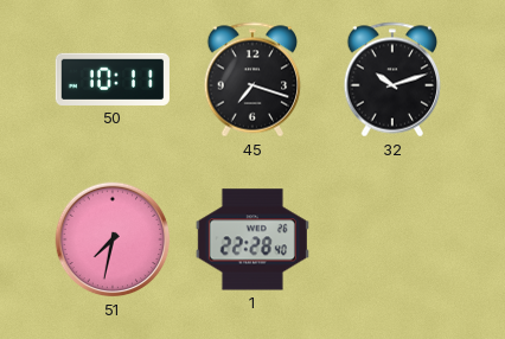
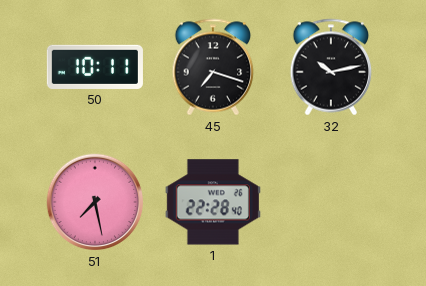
32: 10:12 -> 10:13 (331, 67)
51: 7:32 -> 7:28 (95, 202)
